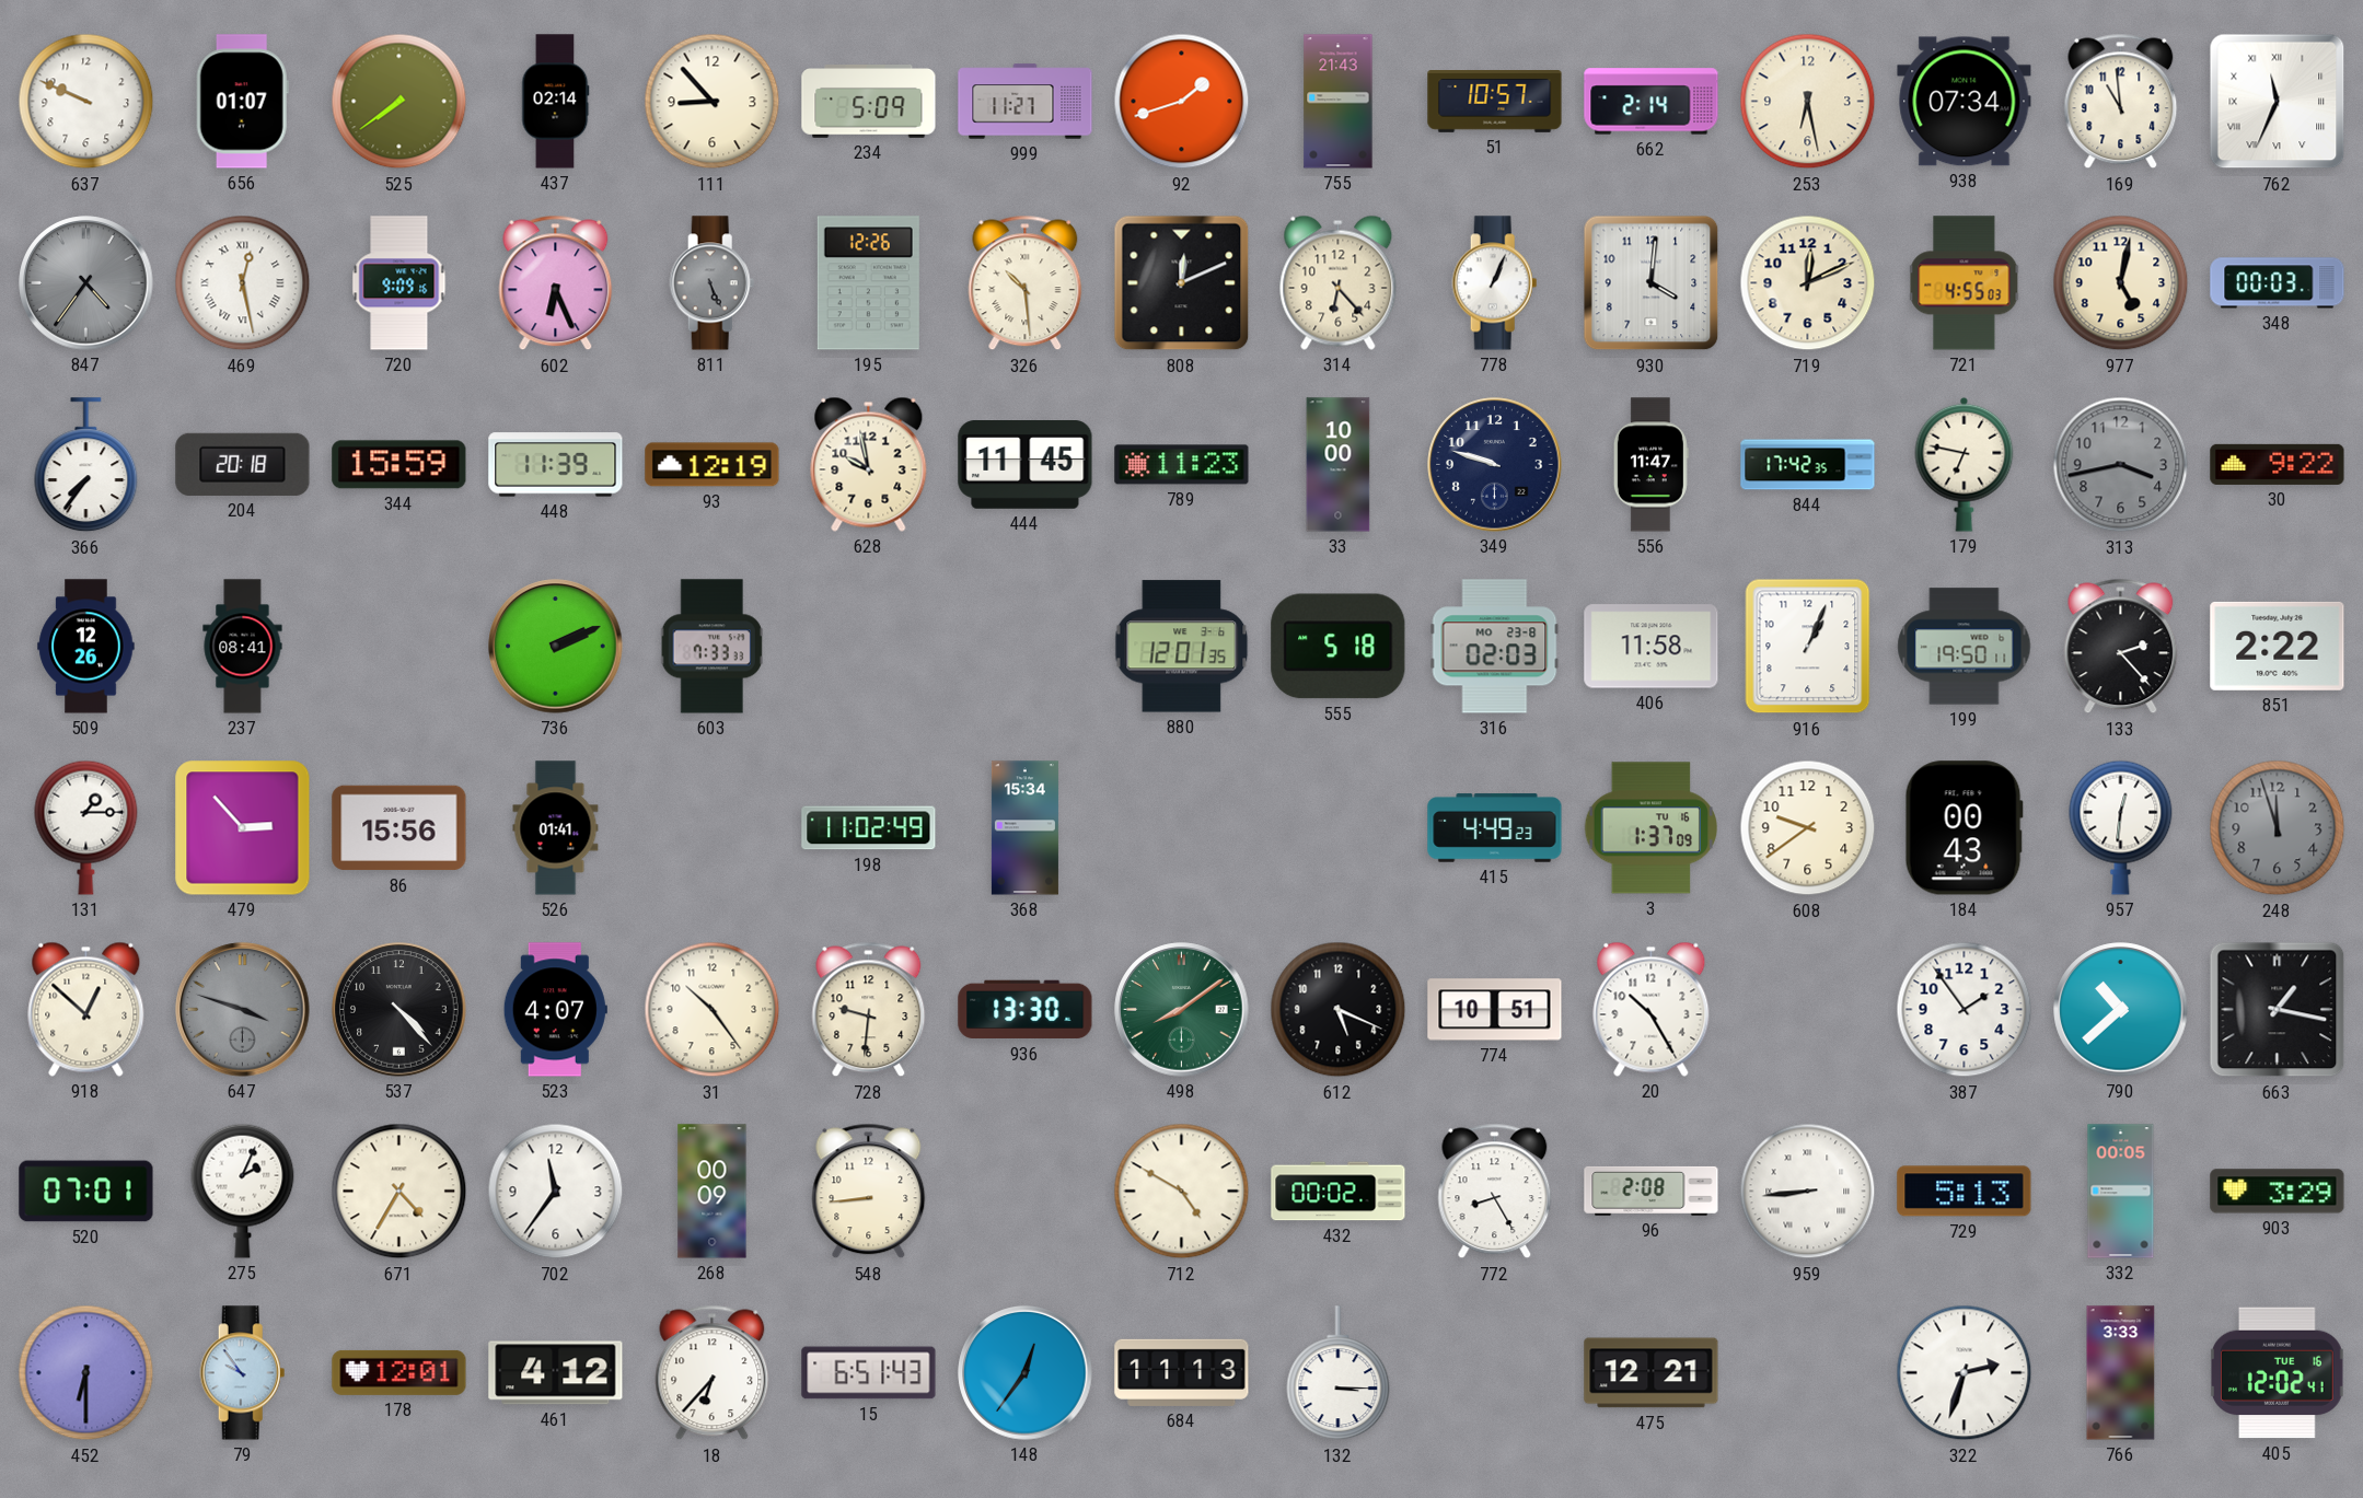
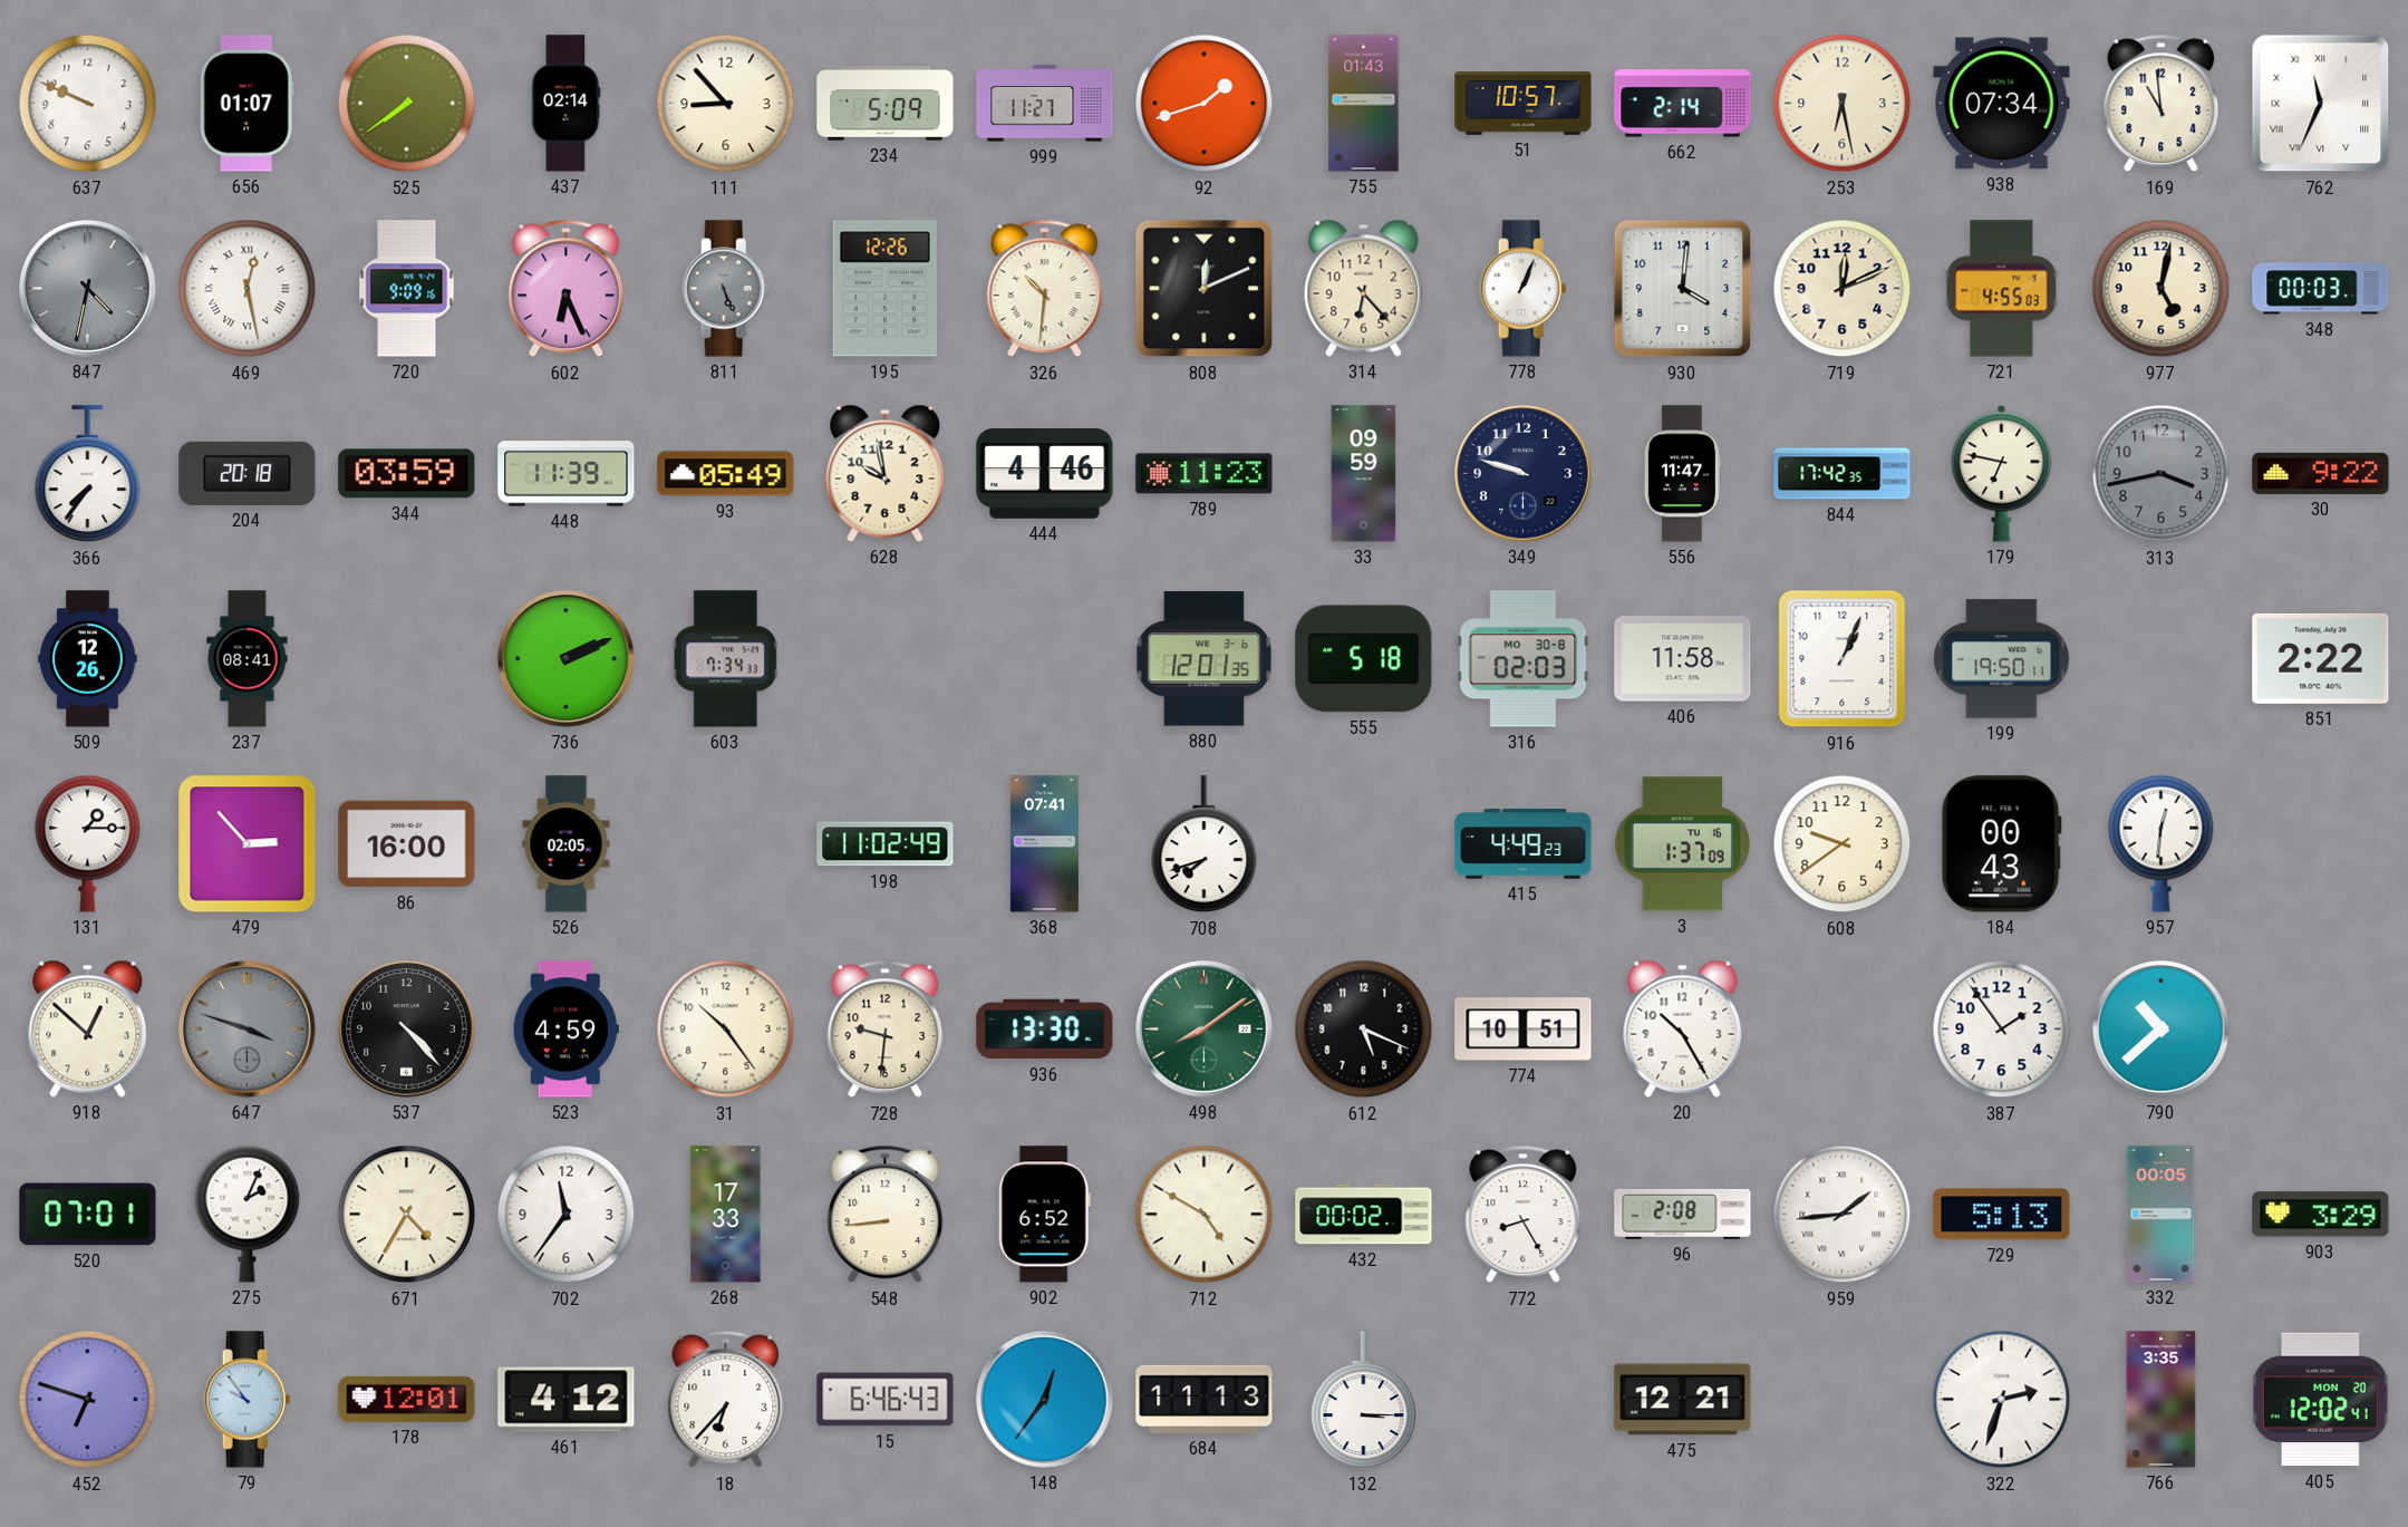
755: 21:43 -> 01:43 (1364, 104)
847: 4:36 -> 4:32 (88, 289)
326: 10:29 -> 10:31 (1045, 289)
344: 15:59 -> 03:59 (407, 474)
93: 12:19 -> 05:49 (726, 474)
444: 11:45 -> 4:46 (1045, 474)
33: 10:00 -> 09:59 (1364, 474)
603: 7:33 -> 7:34 (725, 659)
316 date: MO 23-8 -> MO 30-8 (1524, 659)
133: 2:23 -> none (2121, 647)
86: 15:56 -> 16:00 (407, 844)
526: 01:41 -> 02:05 (567, 844)
368: 15:34 -> 07:41 (1044, 844)
708: none -> 7:42 (1205, 844)
248: 11:57 -> none (2278, 828)
523: 4:07 -> 4:59 (565, 1030)
663: 1:17 -> none (2278, 1010)
268: 00:09 -> 17:33 (726, 1215)
902: none -> 6:52 (1044, 1215)
959: 8:44 -> 1:44 (1843, 1215)
452: 6:30 -> 6:48 (88, 1400)
15: 6:51 -> 6:46 (886, 1400)
766: 3:33 -> 3:35 (2162, 1400)
405 date: TUE 16 -> MON 20 (2321, 1400)
